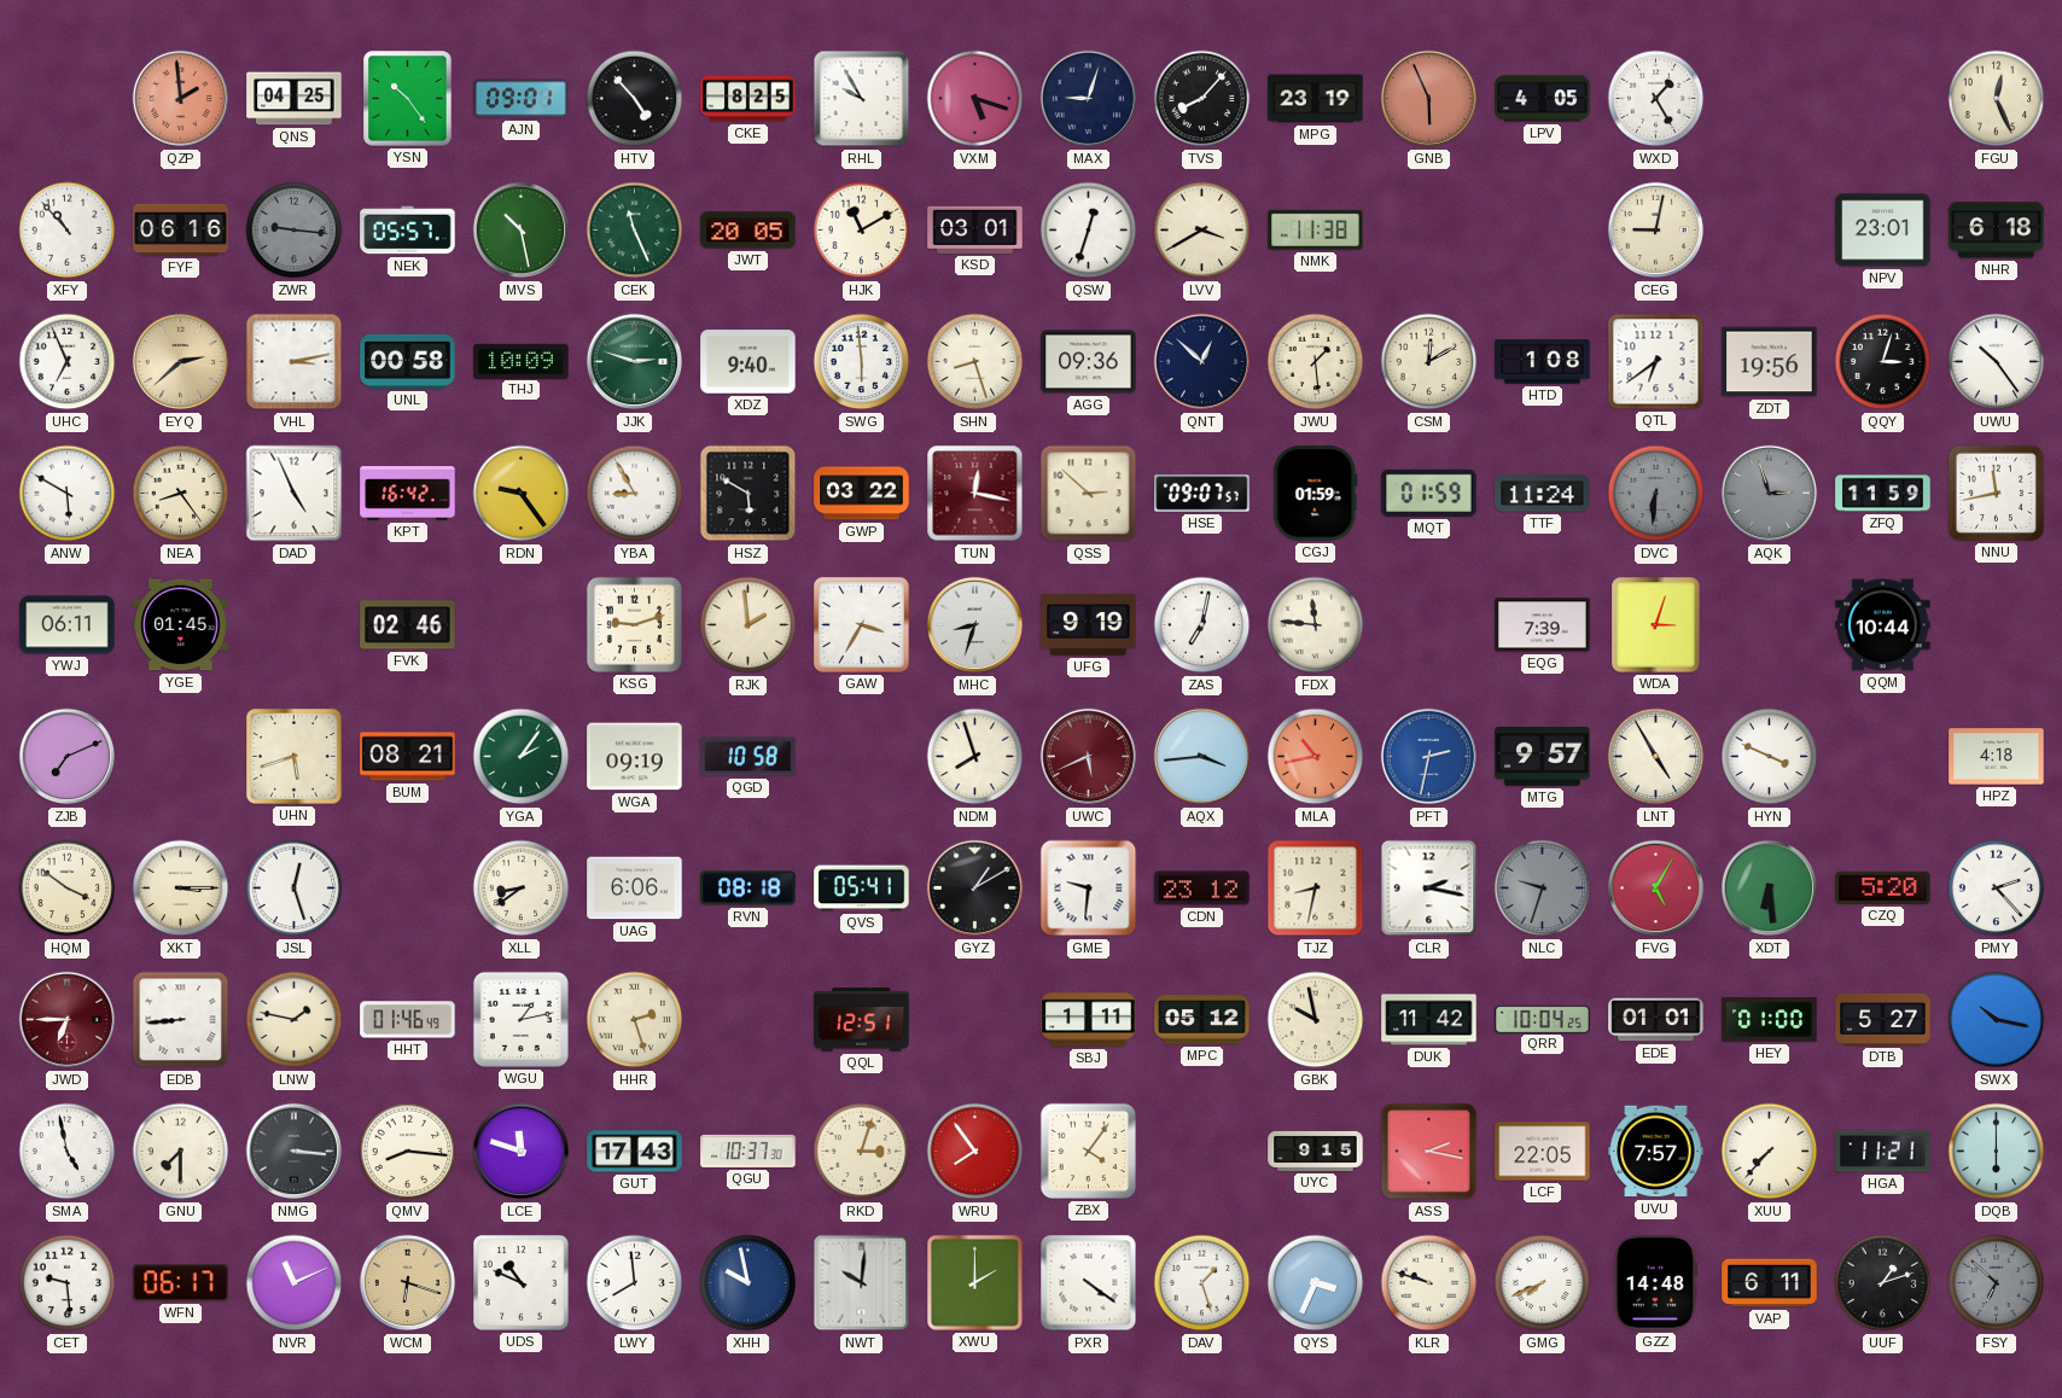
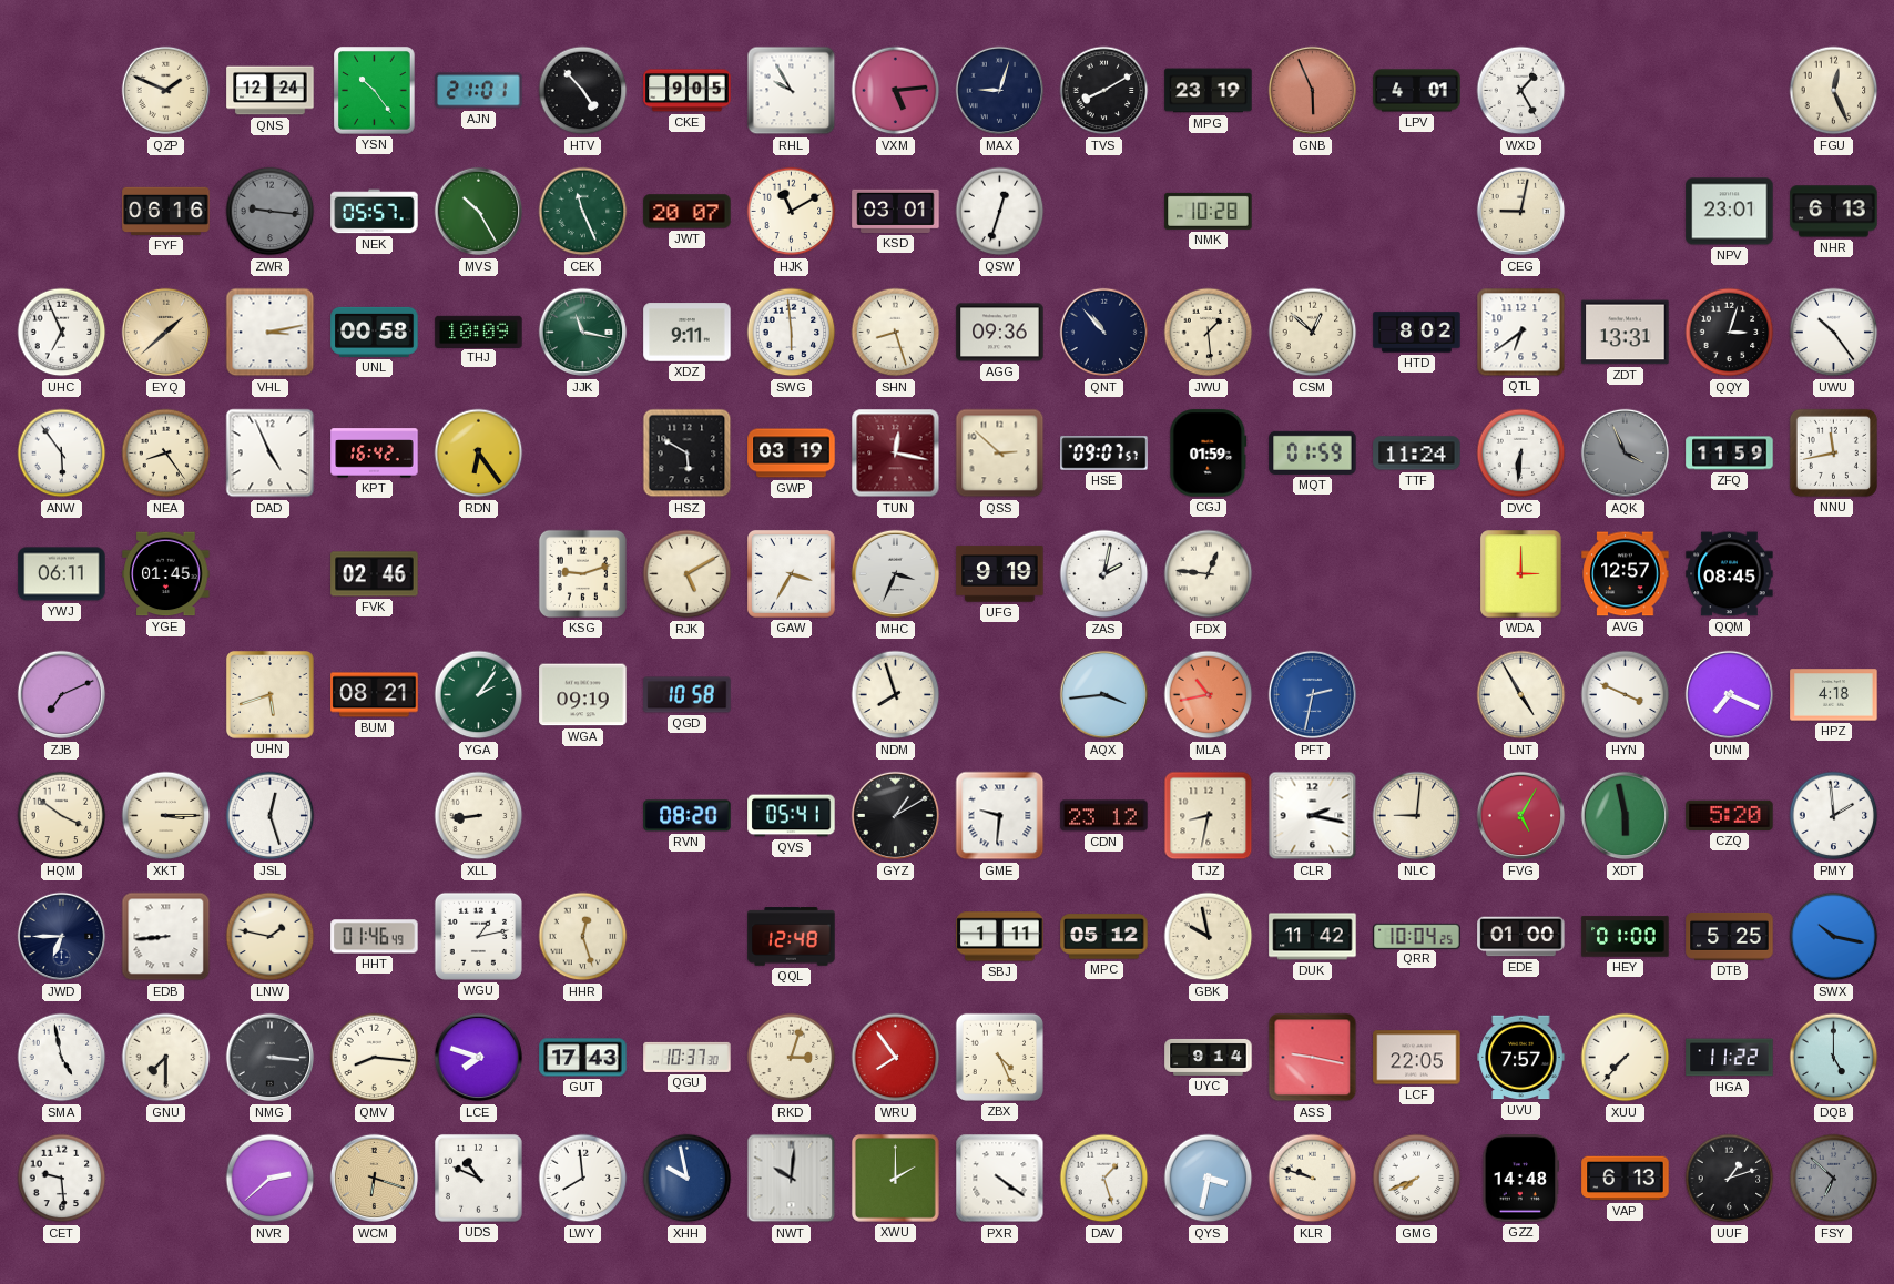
QZP: 1:59 -> 1:49 (166, 91)
QZP dial: salmon -> cream (166, 91)
QNS: 04:25 -> 12:24 (271, 91)
AJN: 09:01 -> 21:01 (479, 91)
CKE: 8:25 -> 9:05 (688, 91)
VXM: 5:18 -> 5:14 (896, 91)
TVS: 8:07 -> 8:10 (1104, 91)
LPV: 4:05 -> 4:01 (1417, 91)
XFY: 10:53 -> none (68, 231)
MVS: 10:28 -> 10:25 (479, 212)
JWT: 20:05 -> 20:07 (688, 212)
LVV: 3:40 -> none (1202, 231)
NMK: 11:38 -> 10:28 (1209, 211)
NHR: 6:18 -> 6:13 (1834, 212)
EYQ: 2:38 -> 1:38 (166, 333)
JJK: 2:48 -> 11:17 (583, 333)
XDZ: 9:40 -> 9:11 (688, 333)
QNT: 12:52 -> 10:53 (1104, 333)
CSM: 12:10 -> 12:52 (1313, 333)
HTD: 1:08 -> 8:02 (1417, 333)
ZDT: 19:56 -> 13:31 (1626, 333)
ANW: 5:50 -> 5:54 (62, 454)
RDN: 9:24 -> 6:24 (479, 454)
YBA: 8:55 -> none (635, 494)
GWP: 03:22 -> 03:19 (792, 454)
DVC dial: grey -> white (1521, 454)
AQK: 2:57 -> 3:56 (1626, 454)
RJK: 1:59 -> 5:10 (688, 574)
MHC: 8:33 -> 3:34 (896, 574)
ZAS: 7:02 -> 2:02 (1104, 574)
FDX: 11:46 -> 12:46 (1209, 574)
EQG: 7:39 -> none (1543, 625)
WDA: 3:03 -> 3:00 (1521, 574)
AVG: none -> 12:57 (1626, 574)
QQM: 10:44 -> 08:45 (1730, 574)
UWC: 5:41 -> none (1089, 757)
MTG: 9:57 -> none (1543, 756)
UNM: none -> 7:19 (1730, 695)
XLL: 8:39 -> 8:44 (479, 816)
UAG: 6:06 -> none (635, 889)
RVN: 08:18 -> 08:20 (688, 816)
NLC: 9:33 -> 9:01 (1417, 816)
NLC dial: grey -> cream (1417, 816)
XDT: 6:29 -> 5:58 (1626, 816)
PMY: 2:23 -> 1:59 (1834, 816)
JWD dial: burgundy -> navy (62, 937)
HHR: 2:27 -> 12:27 (583, 937)
QQL: 12:51 -> 12:48 (792, 937)
EDE: 01:01 -> 01:00 (1521, 937)
DTB: 5:27 -> 5:25 (1730, 936)
LCE: 11:48 -> 7:48 (479, 1058)
ZBX: 4:06 -> 4:26 (999, 1057)
UYC: 9:15 -> 9:14 (1209, 1057)
ASS: 2:17 -> 9:17 (1313, 1058)
HGA: 11:21 -> 11:22 (1730, 1058)
DQB: 6:00 -> 5:00 (1834, 1058)
WFN: 06:17 -> none (181, 1283)
NVR: 11:11 -> 2:38 (271, 1179)
QYS: 3:34 -> 3:32 (1209, 1179)
VAP: 6:11 -> 6:13 (1626, 1179)
